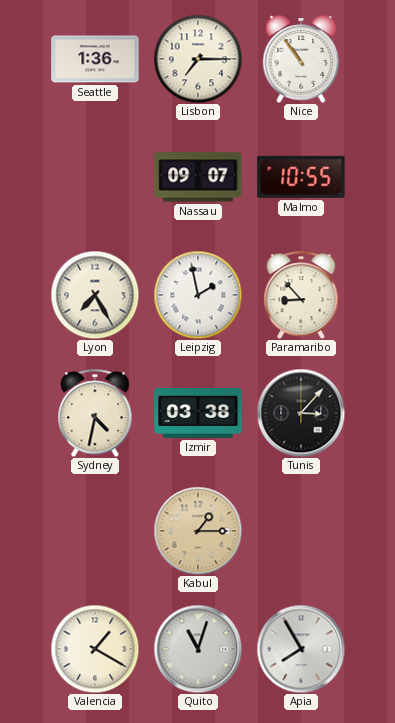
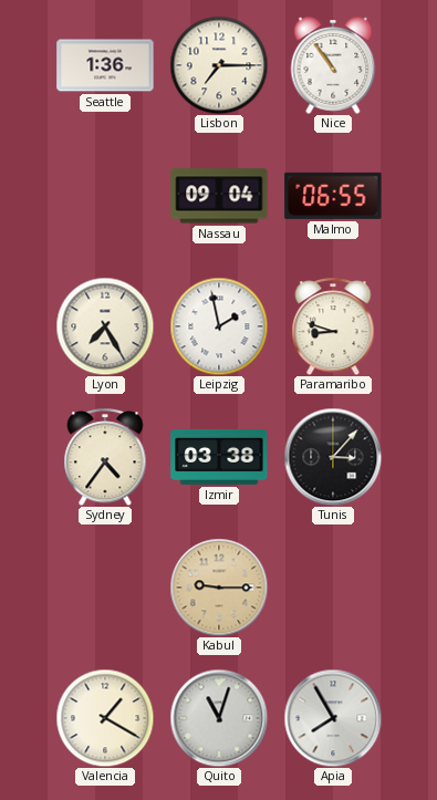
Nassau: 09:07 -> 09:04 (219, 196)
Malmo: 10:55 -> 06:55 (333, 196)
Paramaribo: 8:53 -> 8:48 (333, 326)
Sydney: 4:32 -> 4:36 (105, 457)
Kabul: 1:15 -> 9:15 (219, 588)
